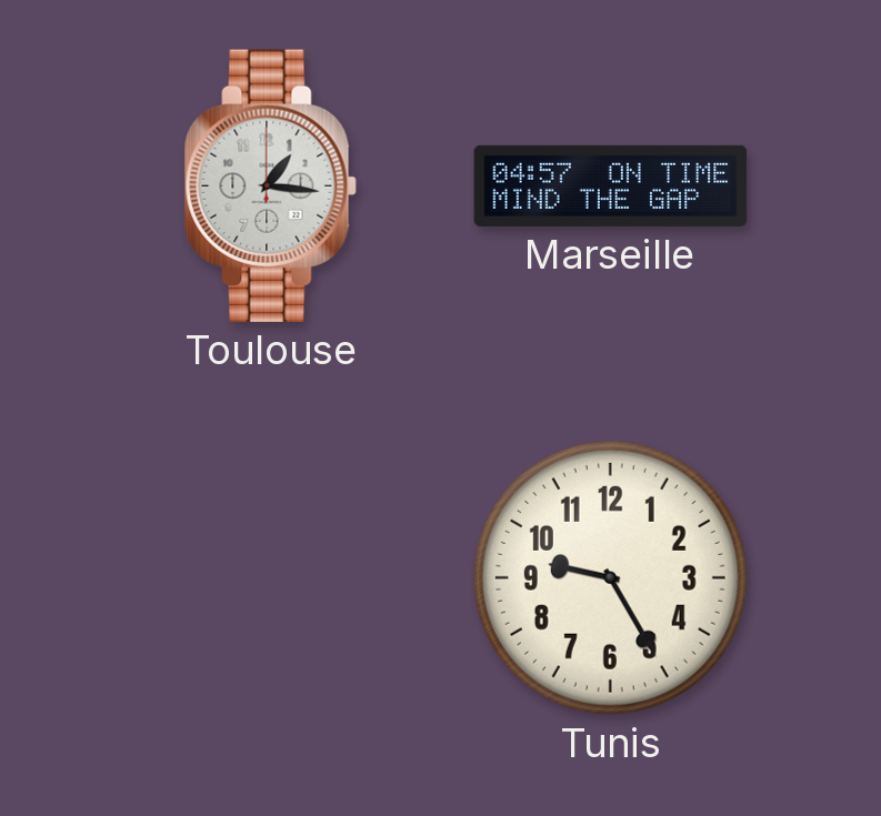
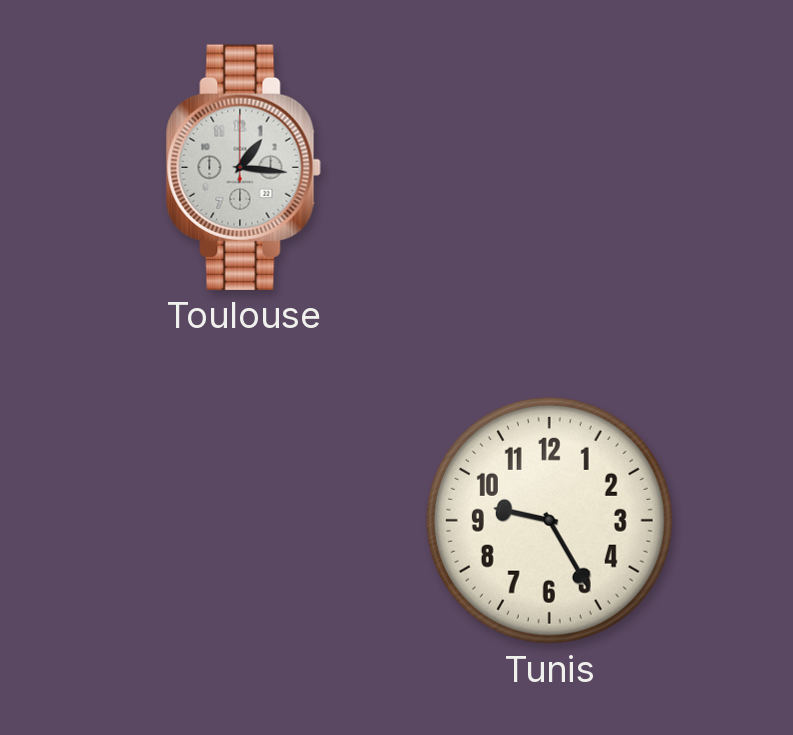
Marseille: 04:57 -> none (611, 185)
